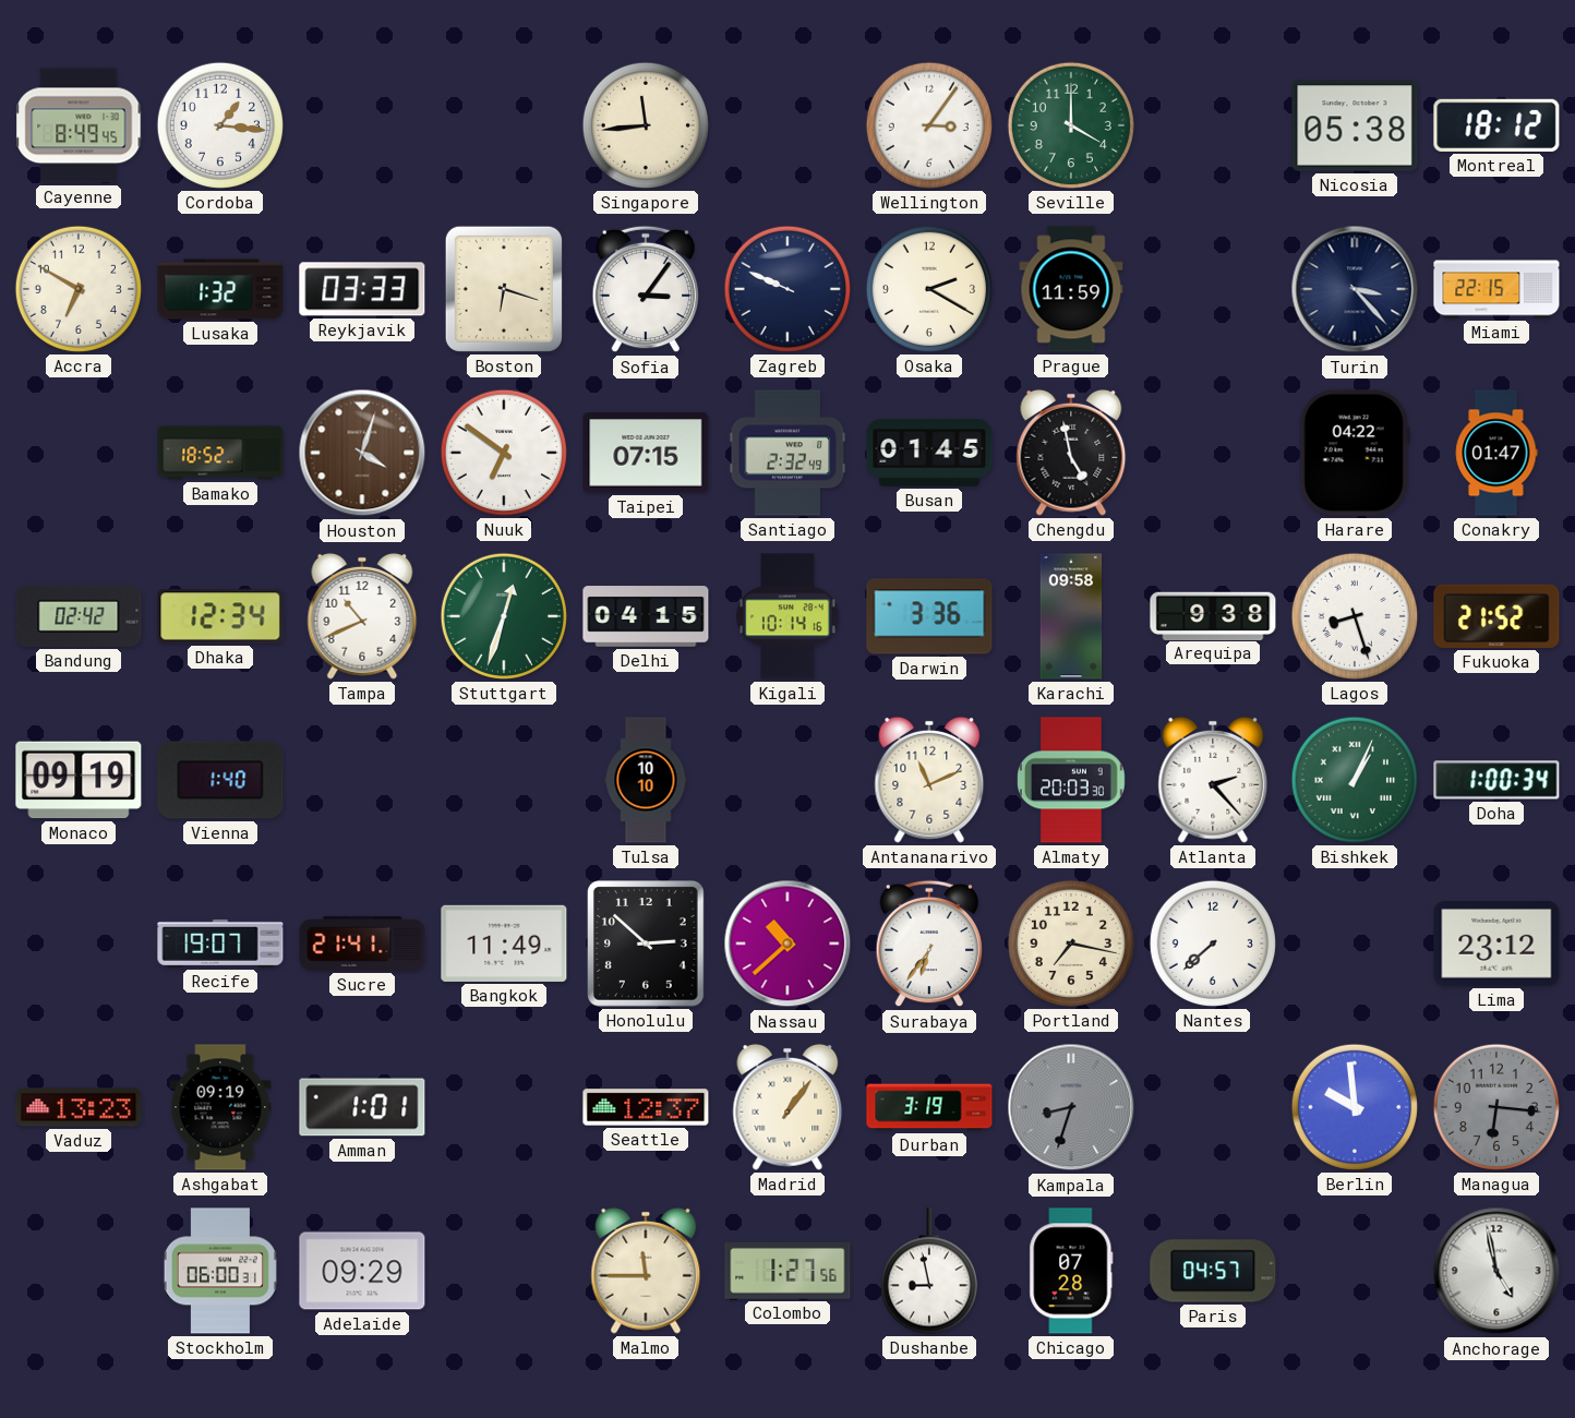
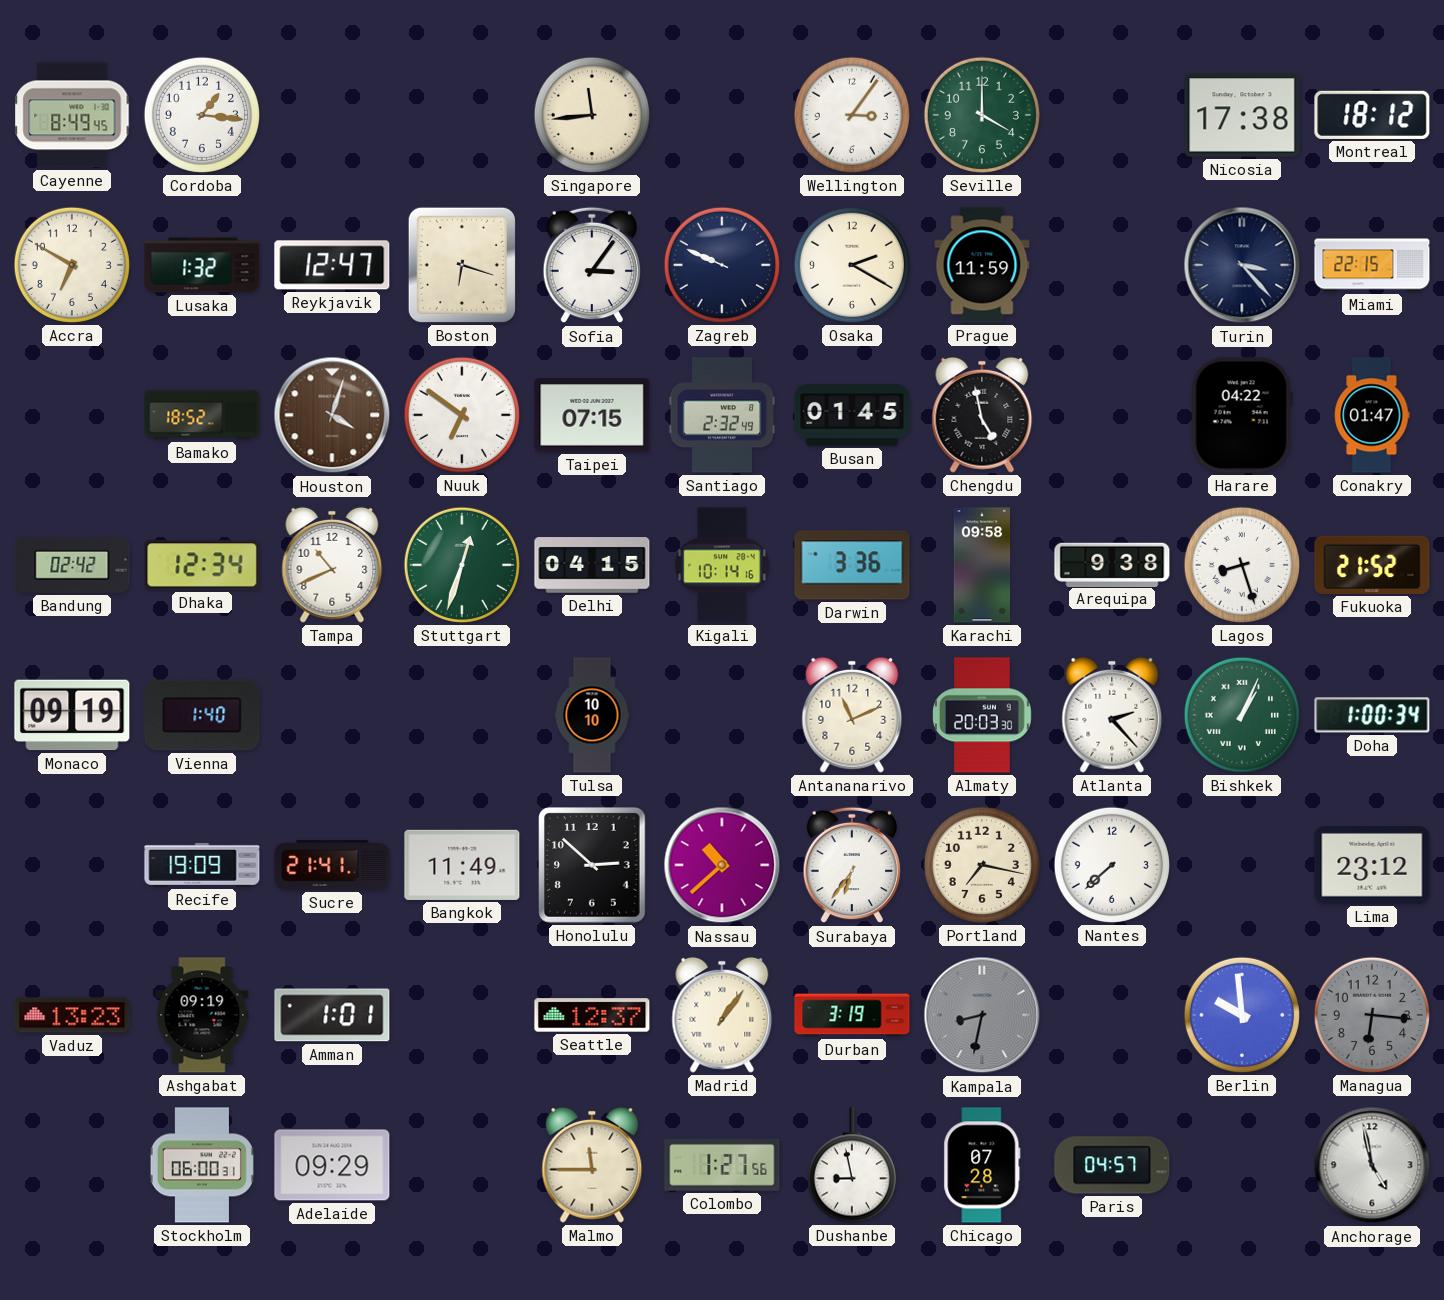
Nicosia: 05:38 -> 17:38 (1242, 115)
Reykjavik: 03:33 -> 12:47 (332, 265)
Recife: 19:07 -> 19:09 (202, 865)
Kampala: 8:33 -> 8:32 (982, 1015)
